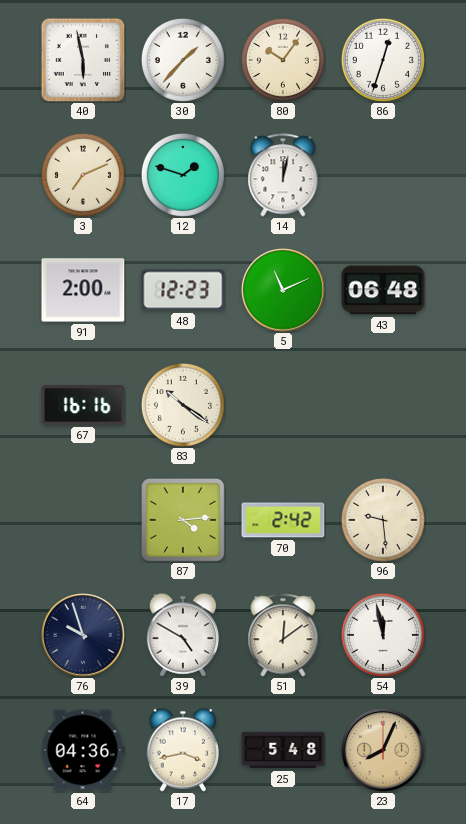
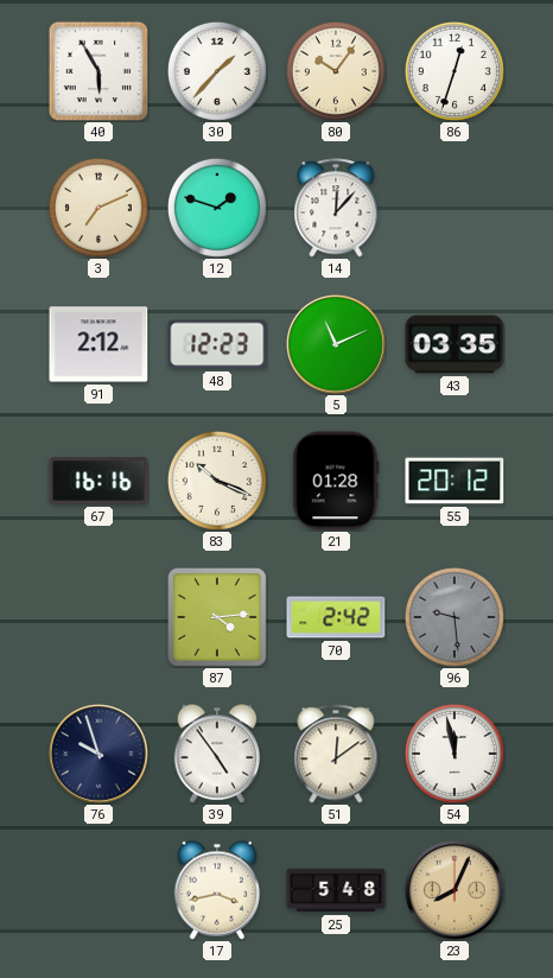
40: 5:58 -> 5:55 (98, 71)
14: 12:02 -> 12:07 (336, 208)
91: 2:00 -> 2:12 (98, 344)
43: 06:48 -> 03:35 (455, 344)
83: 10:21 -> 10:19 (217, 481)
21: none -> 01:28 (336, 481)
55: none -> 20:12 (455, 481)
96 dial: cream -> grey (455, 617)
39: 4:50 -> 4:54 (217, 754)
64: 04:36 -> none (83, 750)
